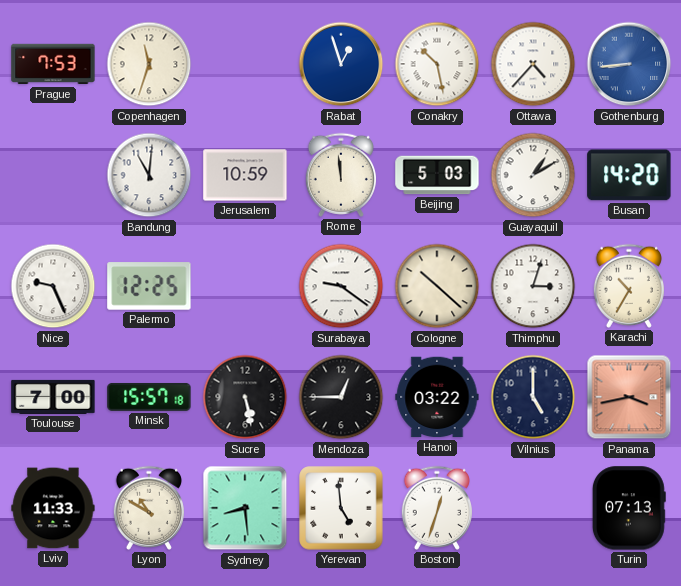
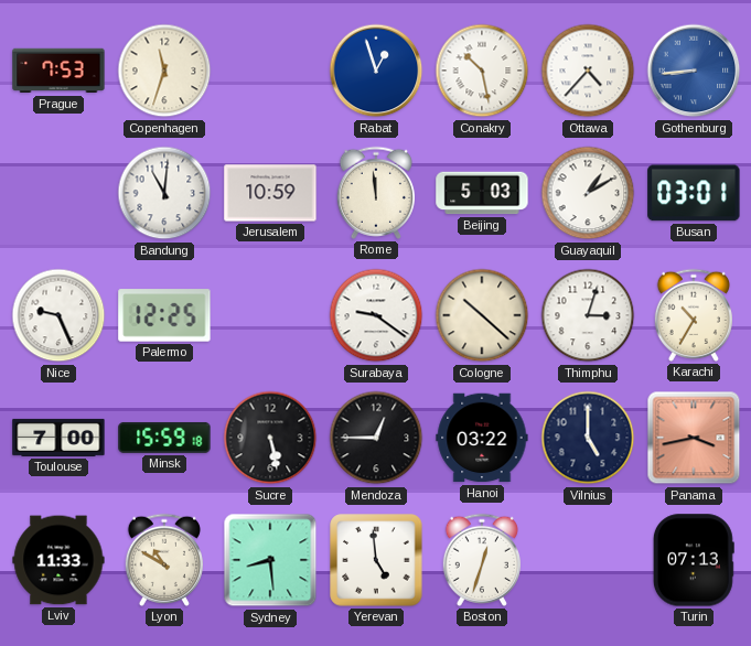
Busan: 14:20 -> 03:01 (694, 193)
Minsk: 15:57 -> 15:59 (164, 438)
